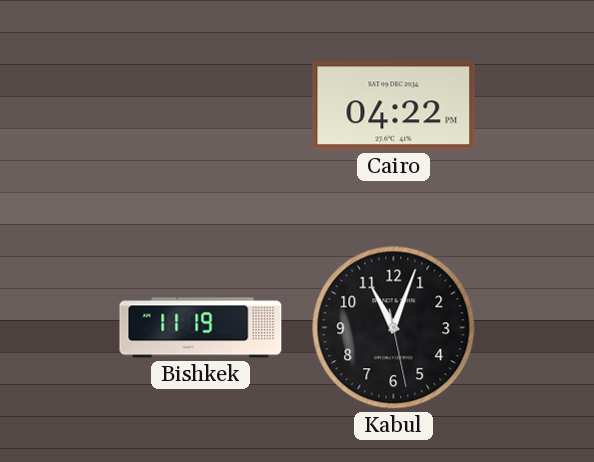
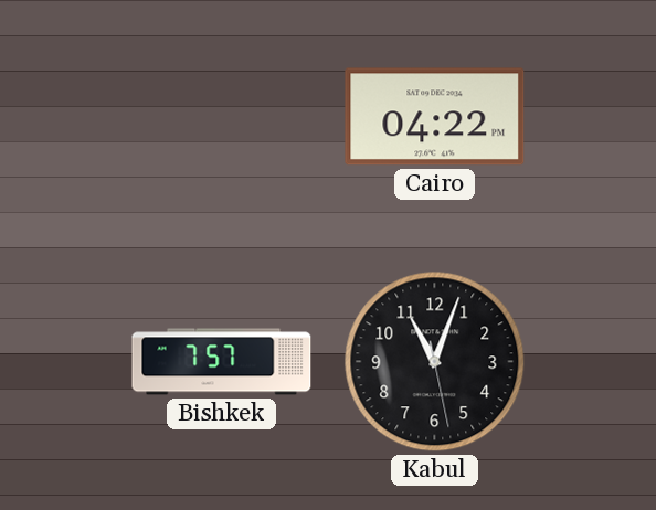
Bishkek: 11:19 -> 7:57 (222, 362)
